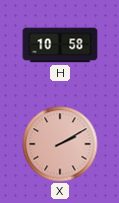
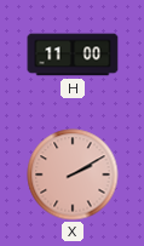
H: 10:58 -> 11:00 (73, 55)
